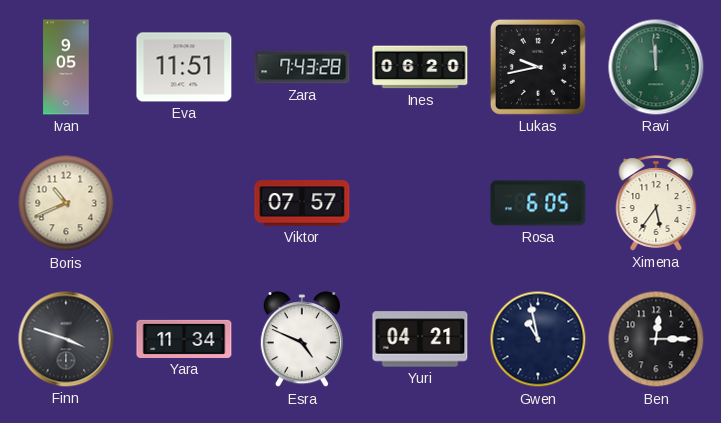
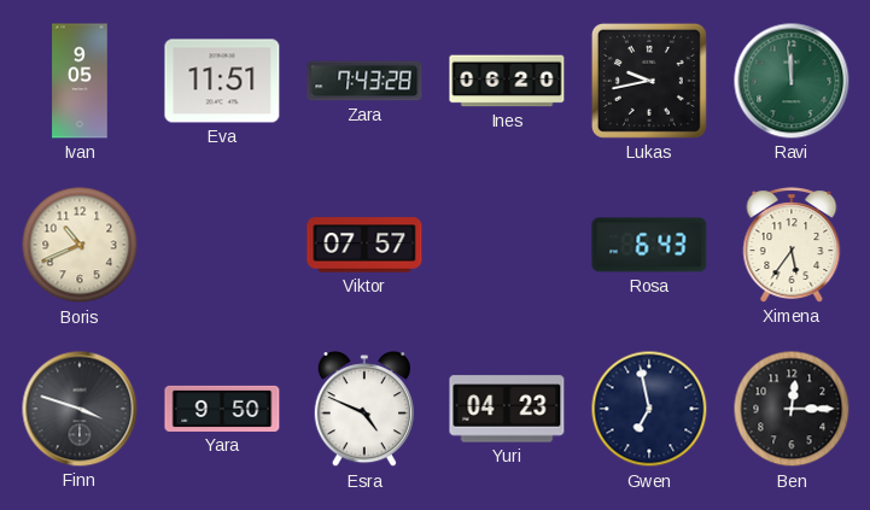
Rosa: 6:05 -> 6:43 (649, 245)
Yara: 11:34 -> 9:50 (222, 409)
Yuri: 04:21 -> 04:23 (507, 409)
Gwen: 10:58 -> 6:58 (649, 409)
